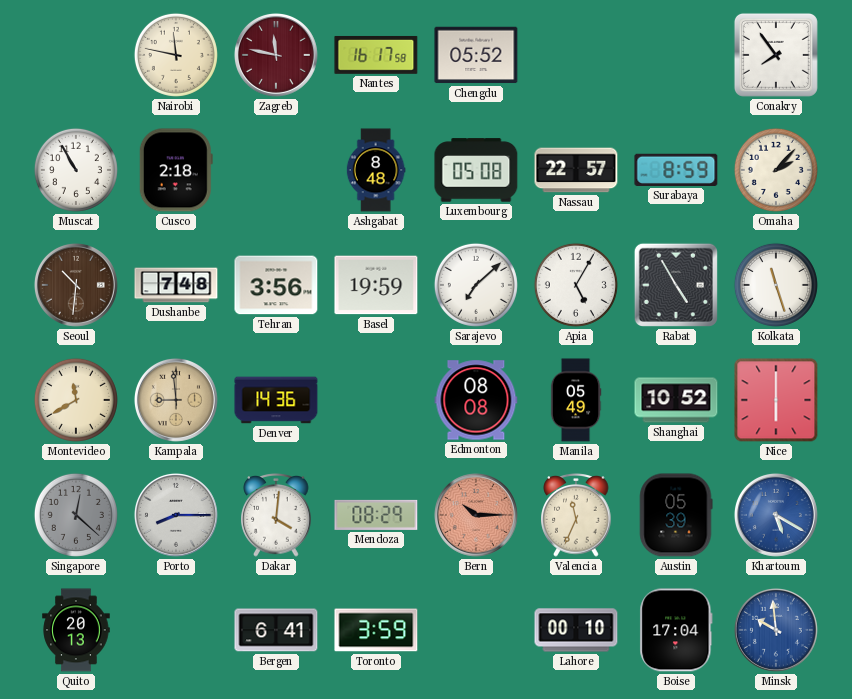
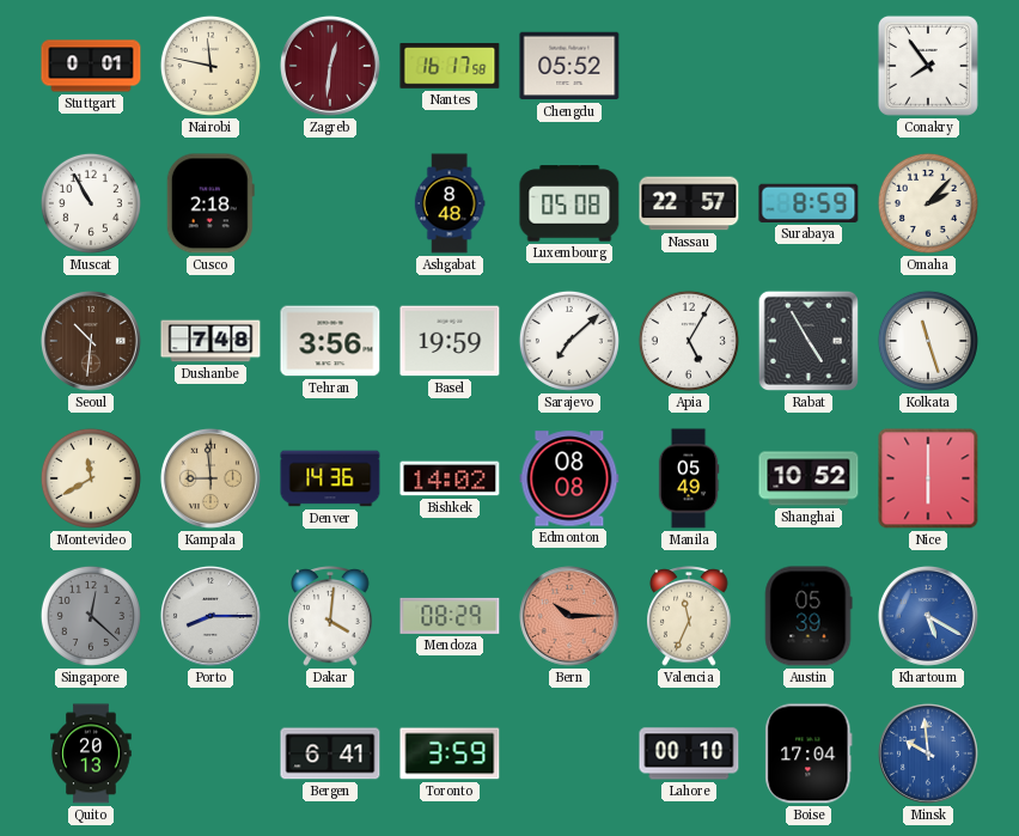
Stuttgart: none -> 0:01 (91, 66)
Zagreb: 11:47 -> 12:31 (330, 66)
Bishkek: none -> 14:02 (450, 478)
